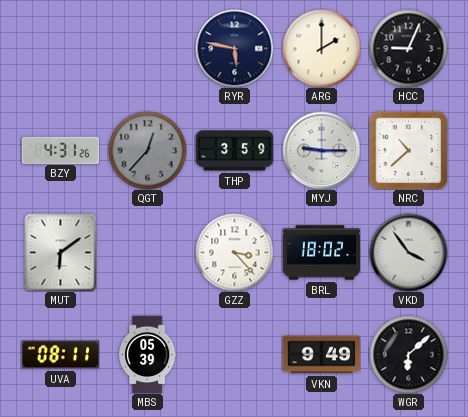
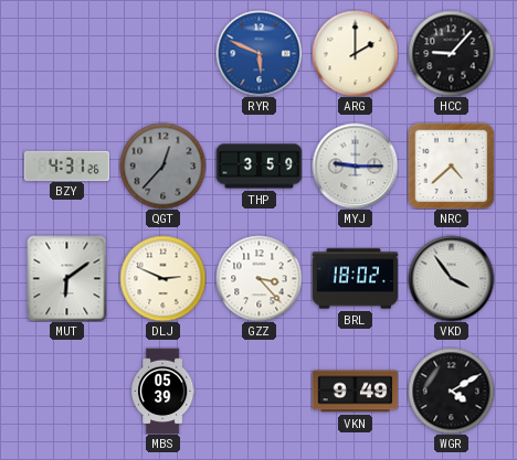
RYR: 5:47 -> 5:49 (258, 53)
RYR dial: navy -> blue (258, 53)
HCC: 9:04 -> 9:07 (451, 53)
NRC: 10:38 -> 4:38 (451, 165)
DLJ: none -> 2:49 (162, 278)
UVA: 08:11 -> none (60, 355)
WGR: 6:08 -> 4:10 (451, 391)
